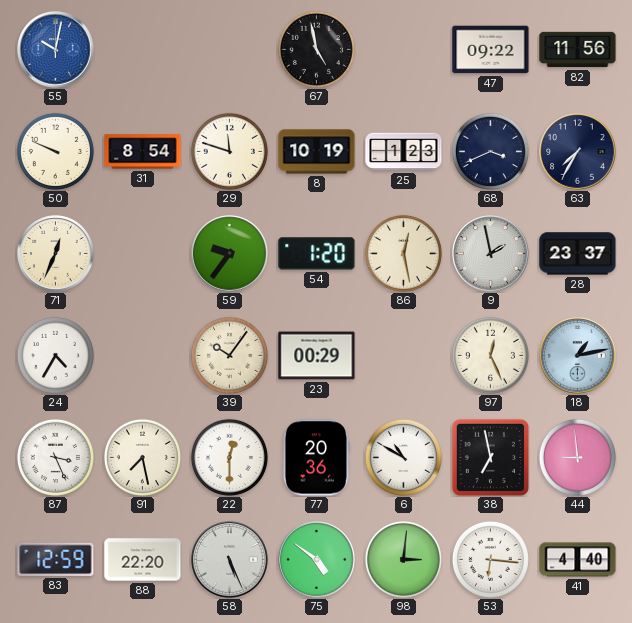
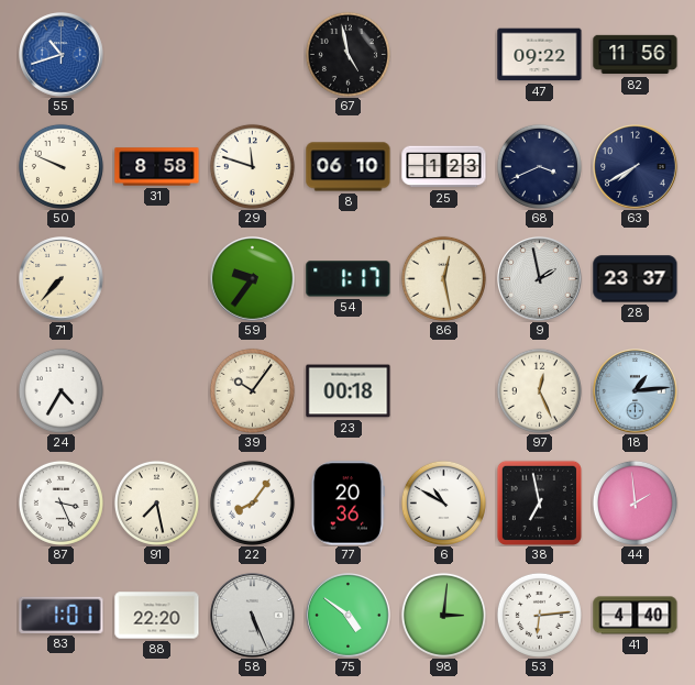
55: 10:02 -> 10:42 (62, 55)
31: 8:54 -> 8:58 (157, 167)
8: 10:19 -> 06:10 (349, 167)
63: 7:35 -> 7:40 (636, 167)
71: 12:34 -> 7:37 (62, 279)
54: 1:20 -> 1:17 (349, 279)
23: 00:29 -> 00:18 (349, 391)
18: 1:13 -> 1:14 (636, 391)
22: 12:30 -> 8:06 (252, 502)
44: 8:59 -> 1:59 (635, 502)
83: 12:59 -> 1:01 (62, 615)
53: 6:16 -> 6:14 (539, 615)
